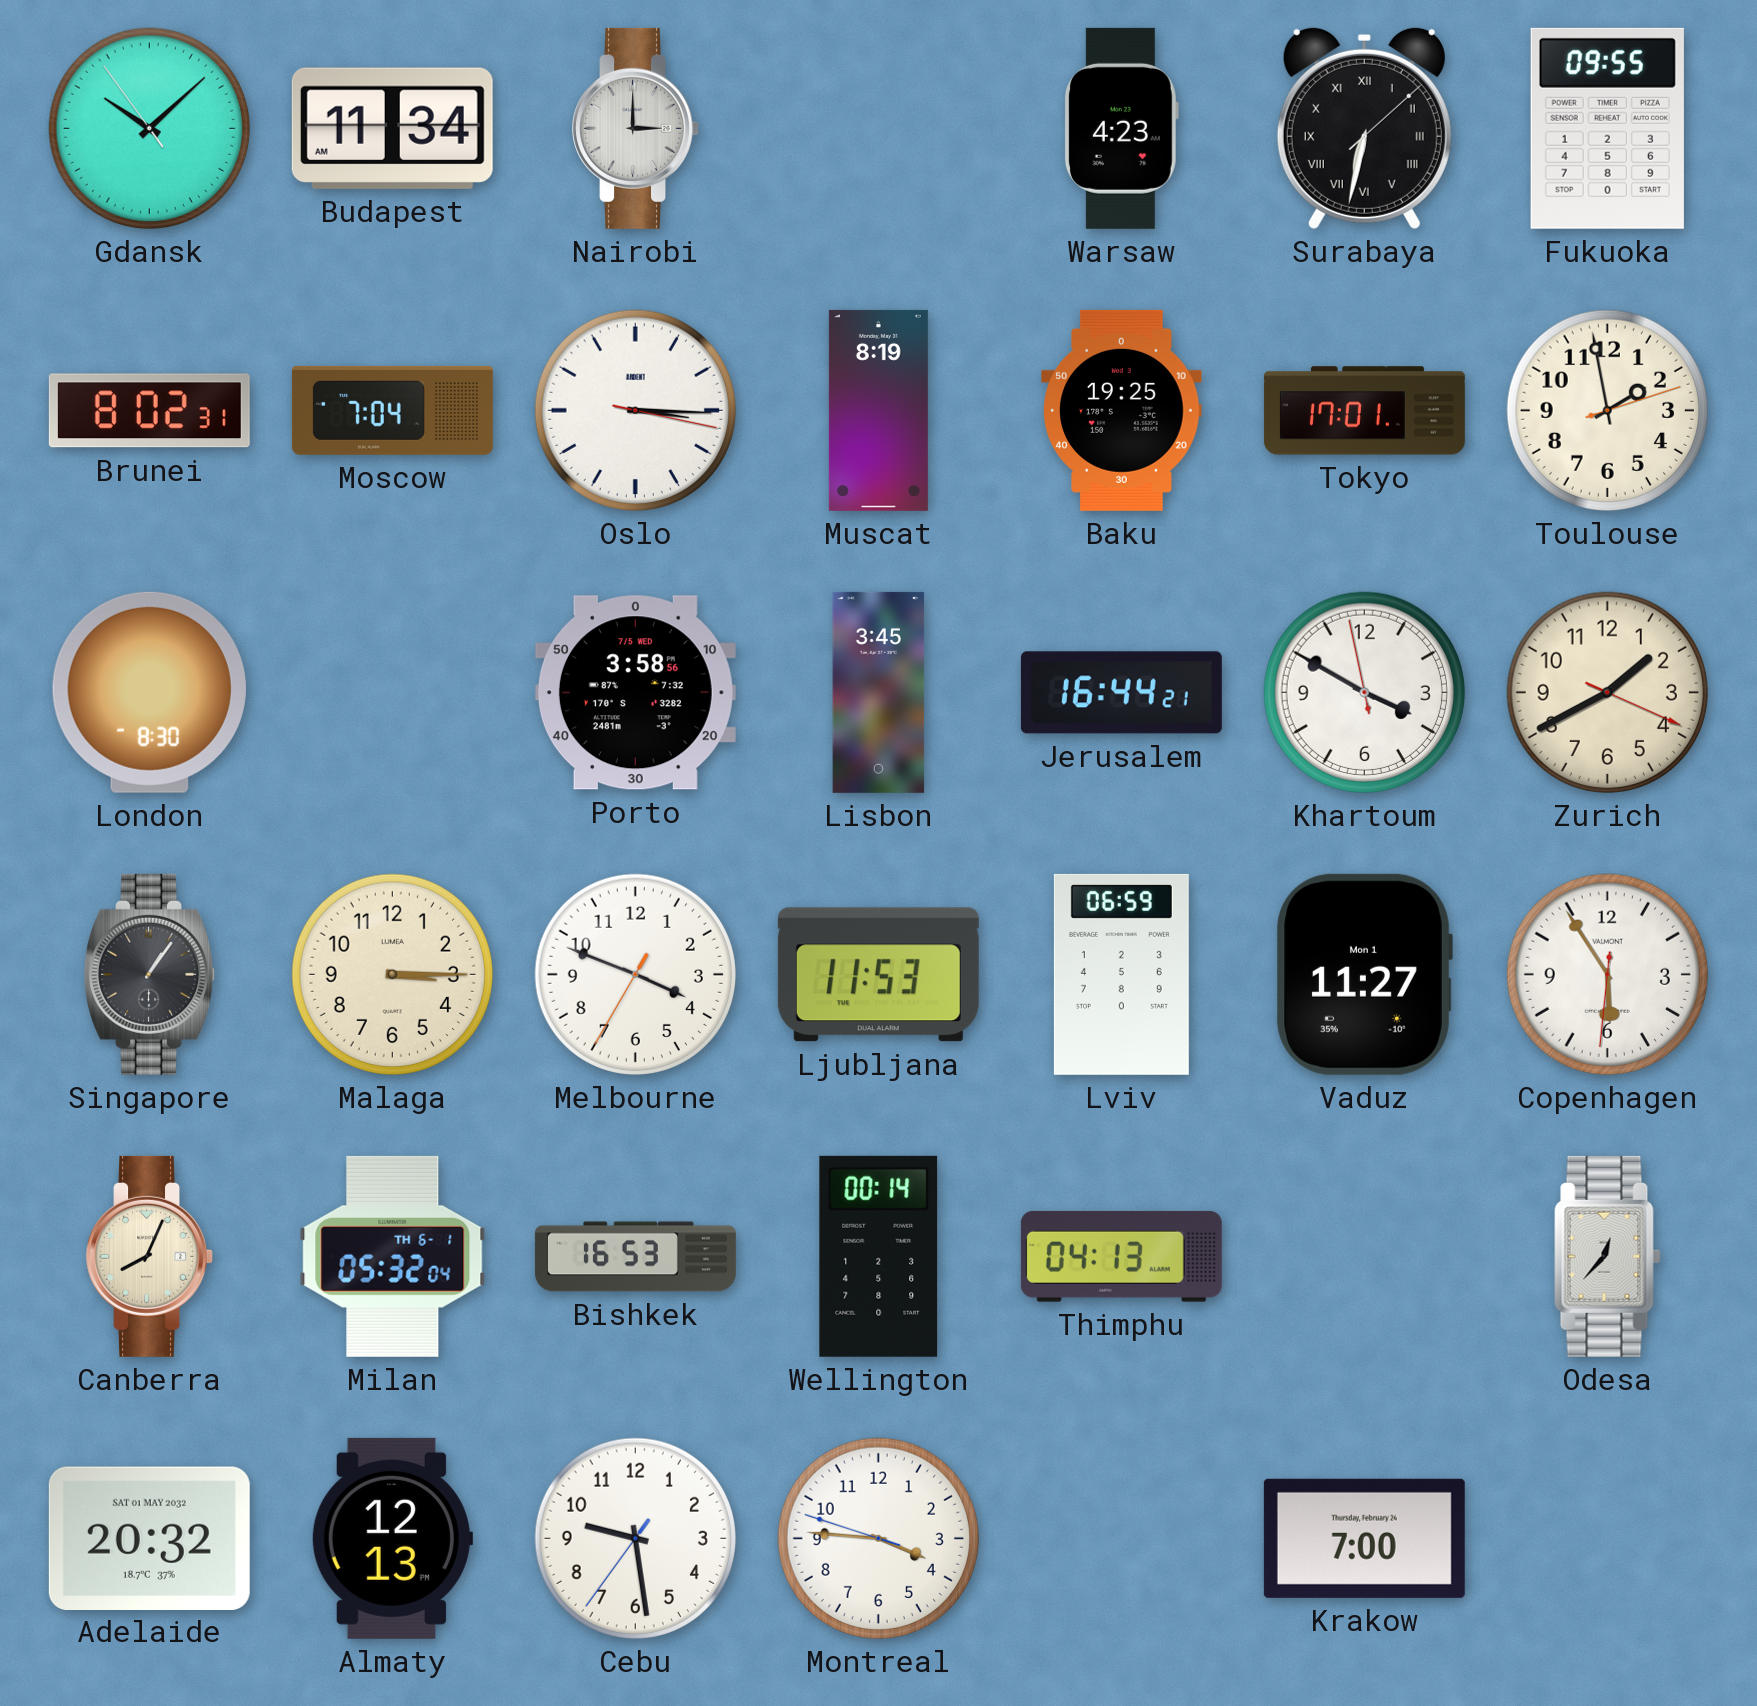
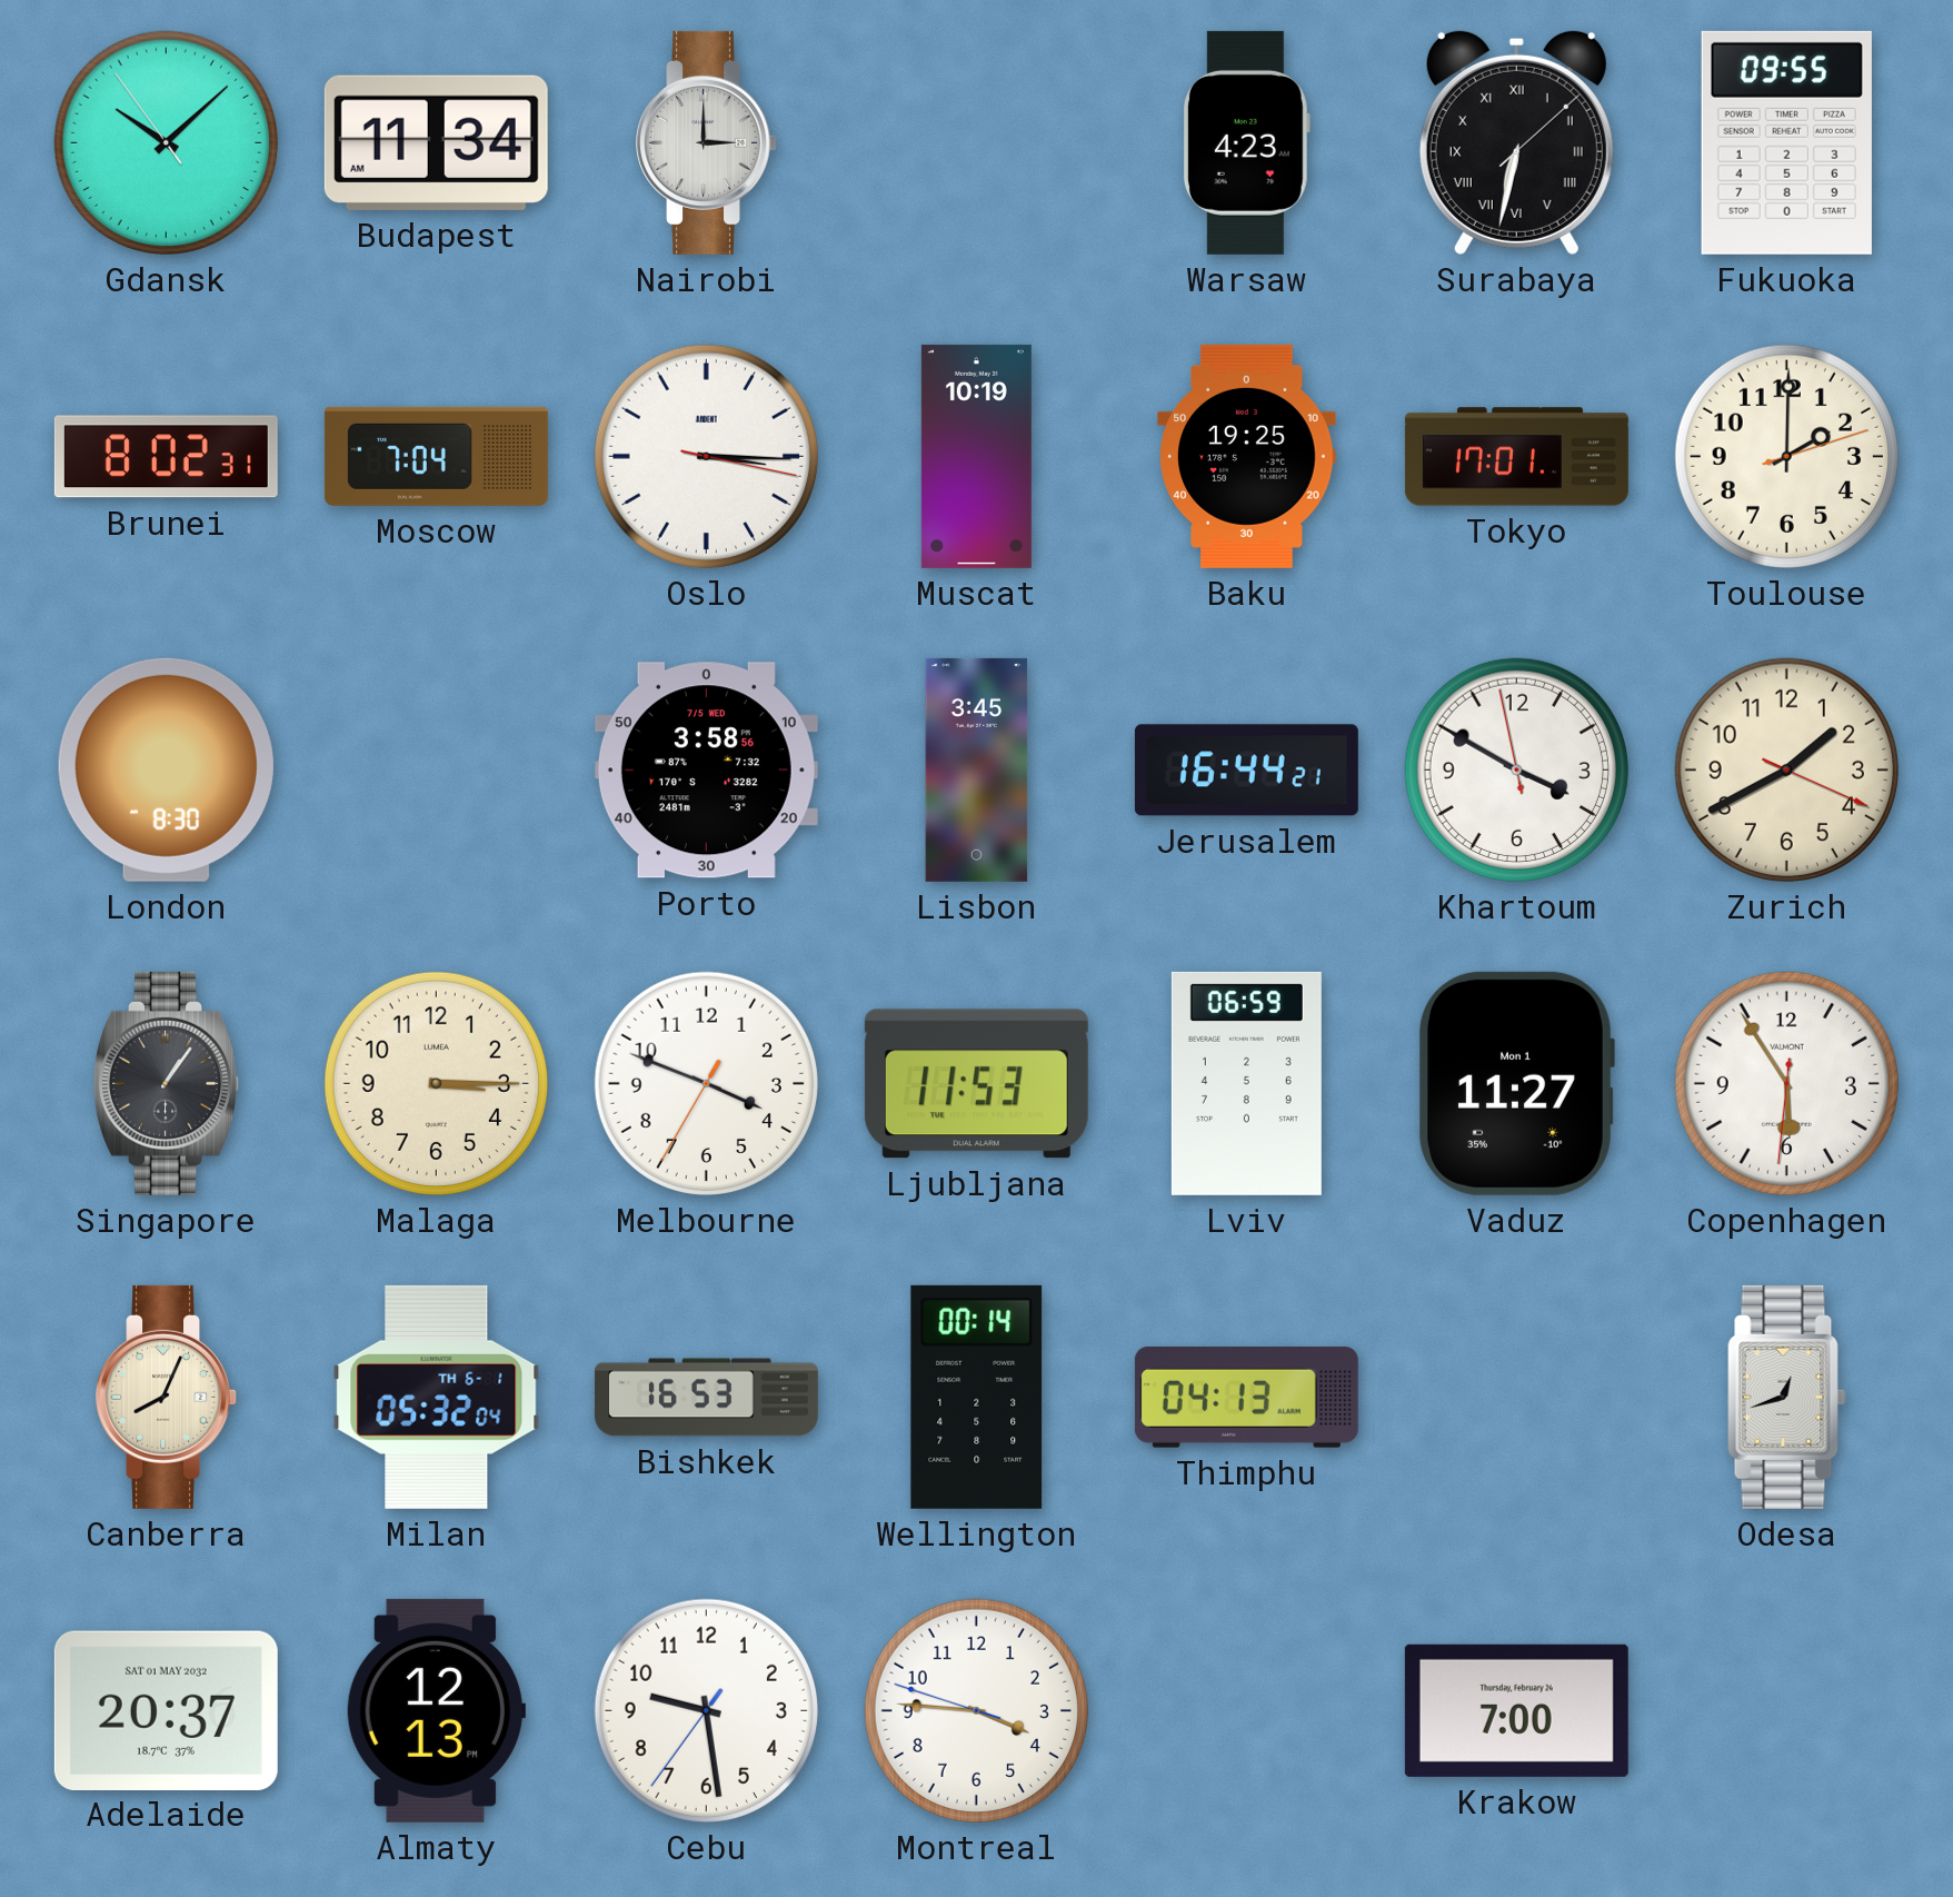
Muscat: 8:19 -> 10:19 (976, 456)
Toulouse: 1:58 -> 2:00 (1786, 456)
Odesa: 12:37 -> 12:42 (1787, 1397)
Adelaide: 20:32 -> 20:37 (166, 1710)
